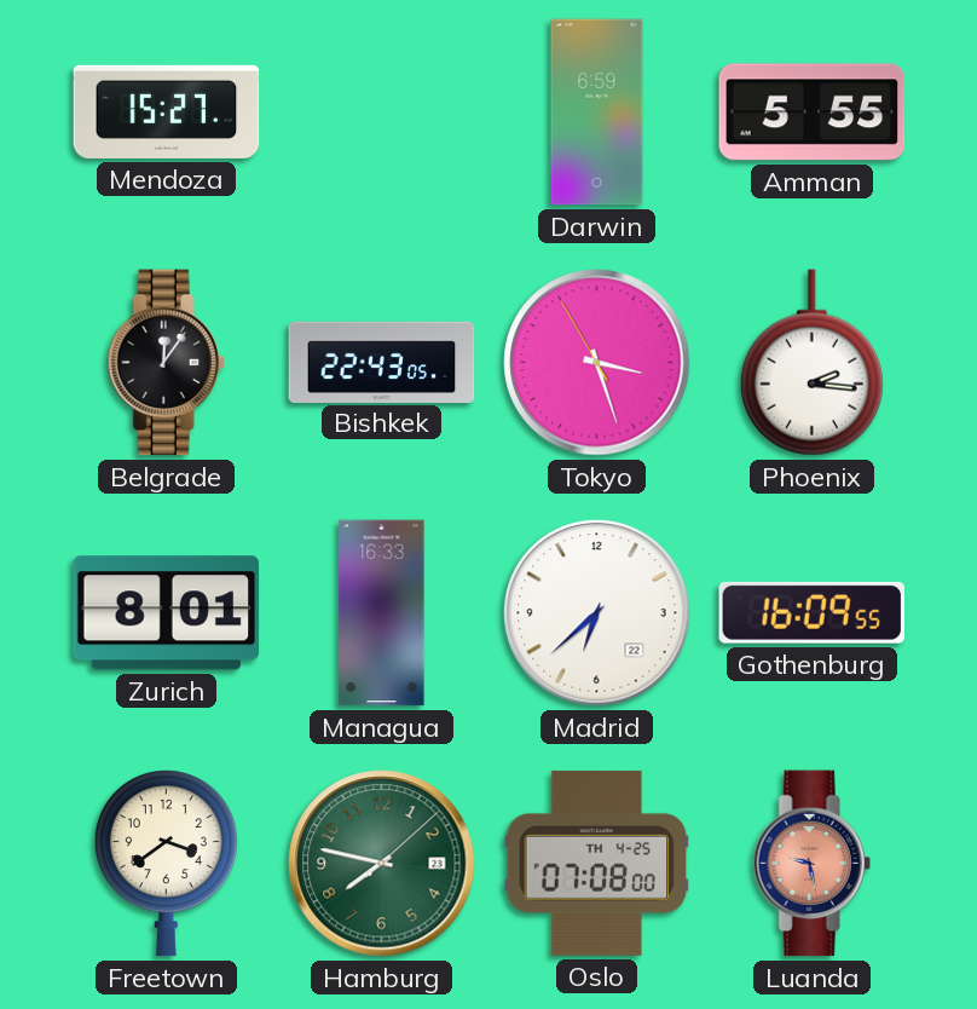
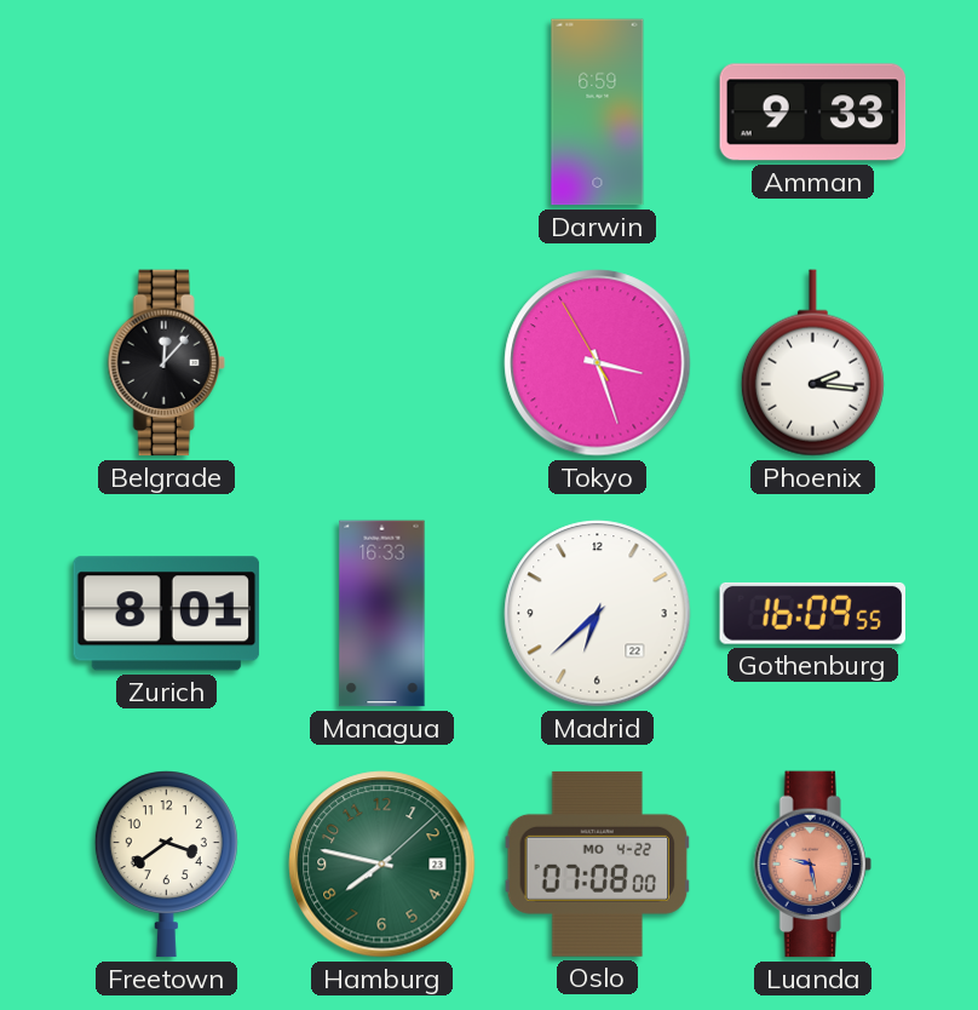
Mendoza: 15:27 -> none (167, 111)
Amman: 5:55 -> 9:33 (813, 113)
Belgrade: 12:06 -> 12:07 (166, 363)
Bishkek: 22:43 -> none (382, 362)
Oslo date: TH 4-25 -> MO 4-22 (598, 863)
